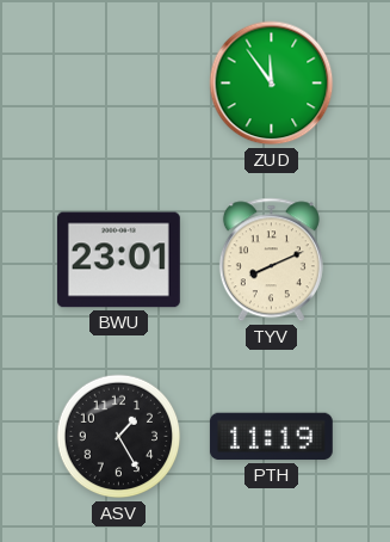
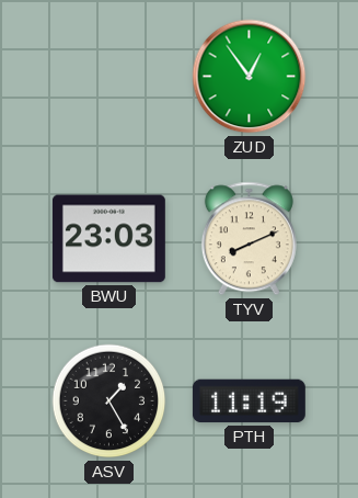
ZUD: 11:54 -> 12:54 (250, 77)
BWU: 23:01 -> 23:03 (108, 239)
